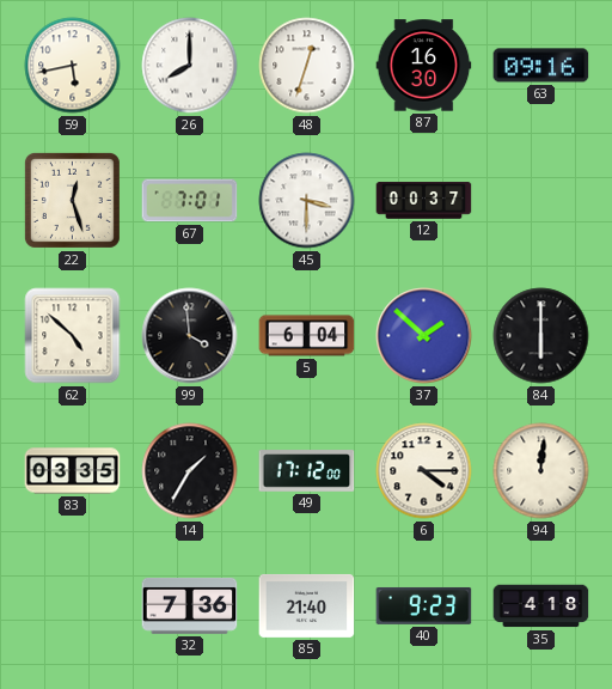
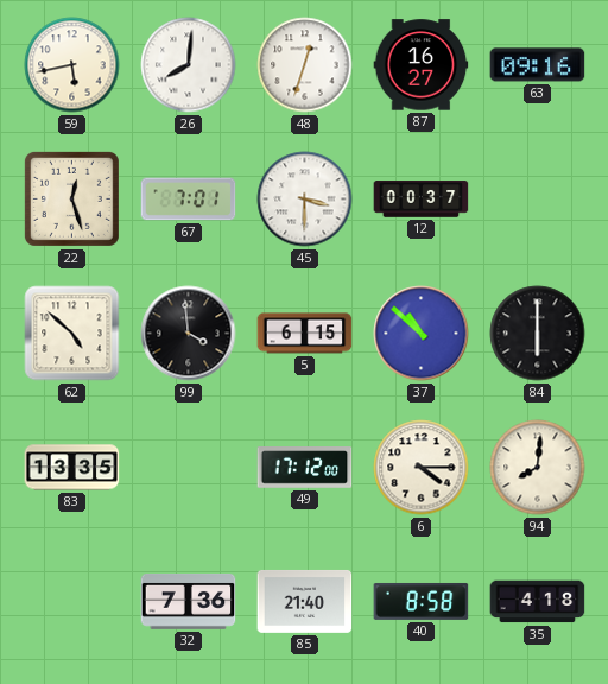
26: 8:00 -> 8:01 (189, 65)
87: 16:30 -> 16:27 (422, 65)
5: 6:04 -> 6:15 (305, 334)
37: 1:52 -> 10:52 (422, 334)
83: 03:35 -> 13:35 (72, 468)
14: 1:35 -> none (190, 471)
94: 12:01 -> 8:01 (538, 468)
40: 9:23 -> 8:58 (422, 601)
